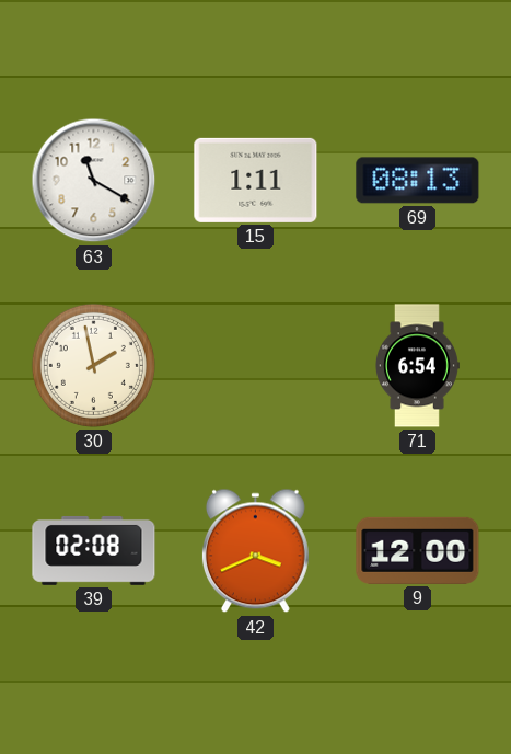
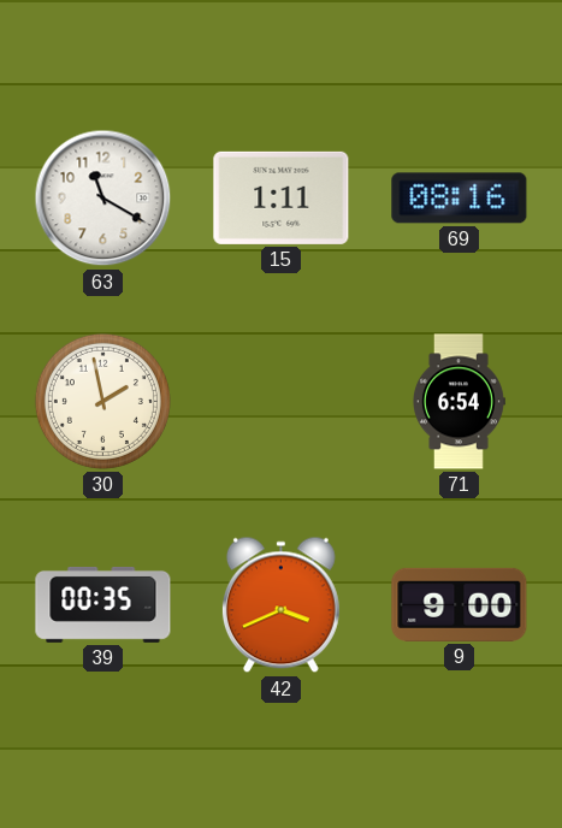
69: 08:13 -> 08:16 (460, 199)
39: 02:08 -> 00:35 (103, 604)
9: 12:00 -> 9:00 (460, 604)
